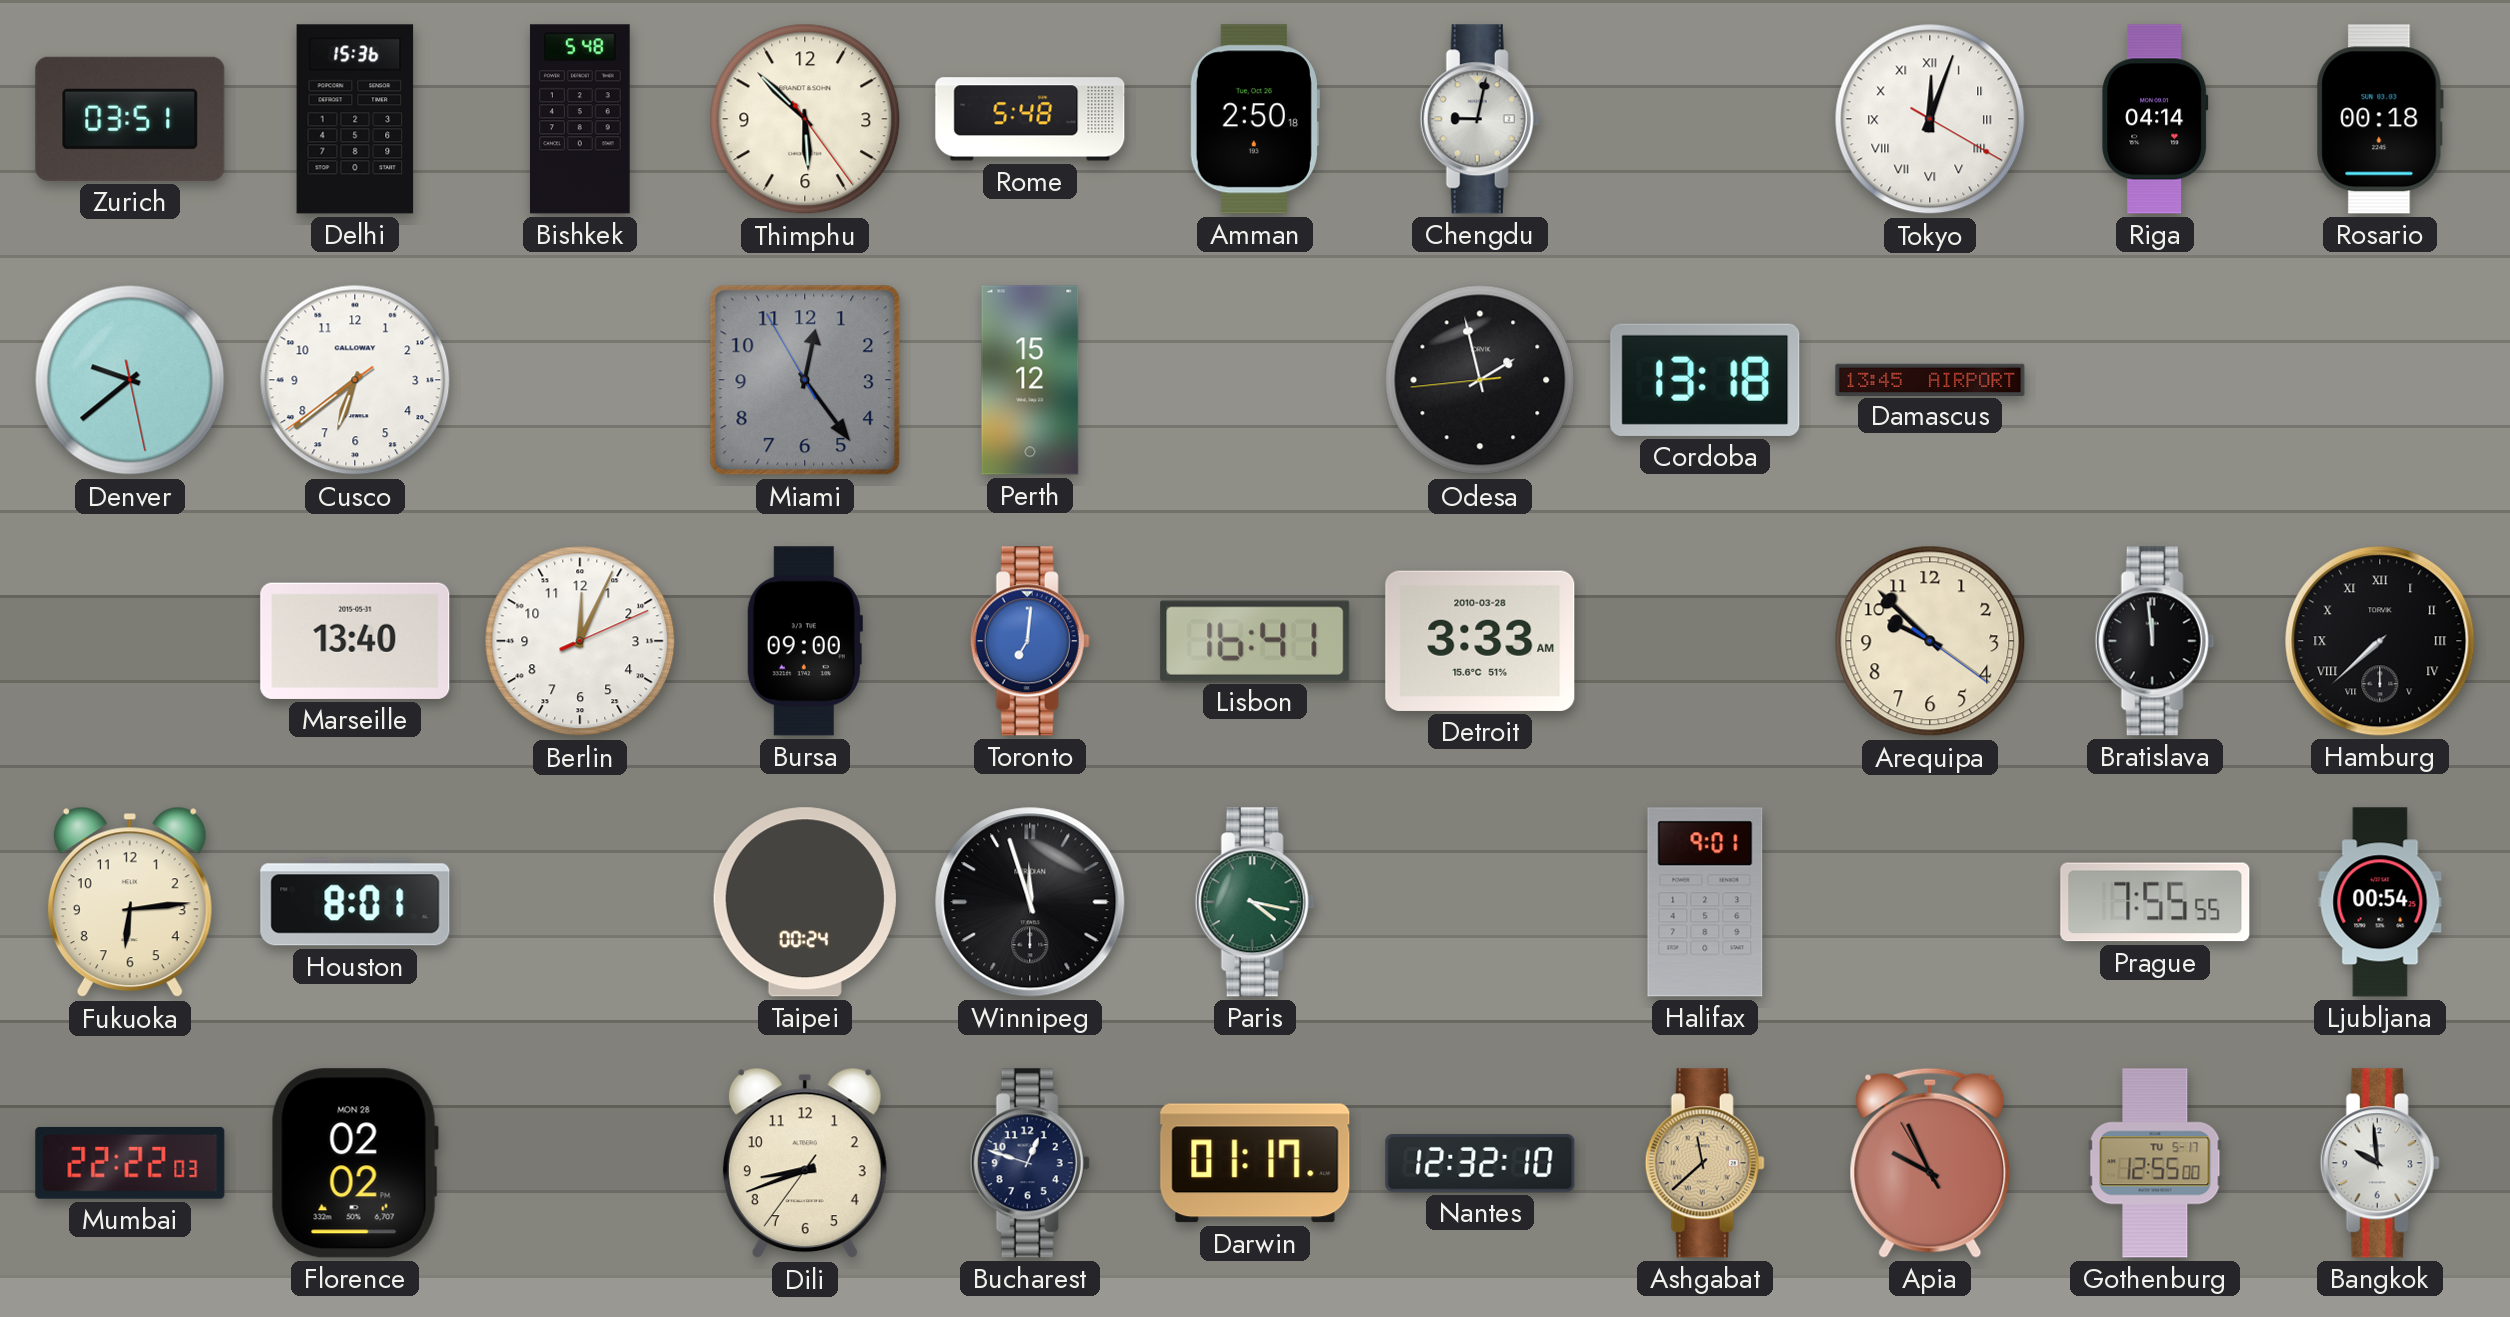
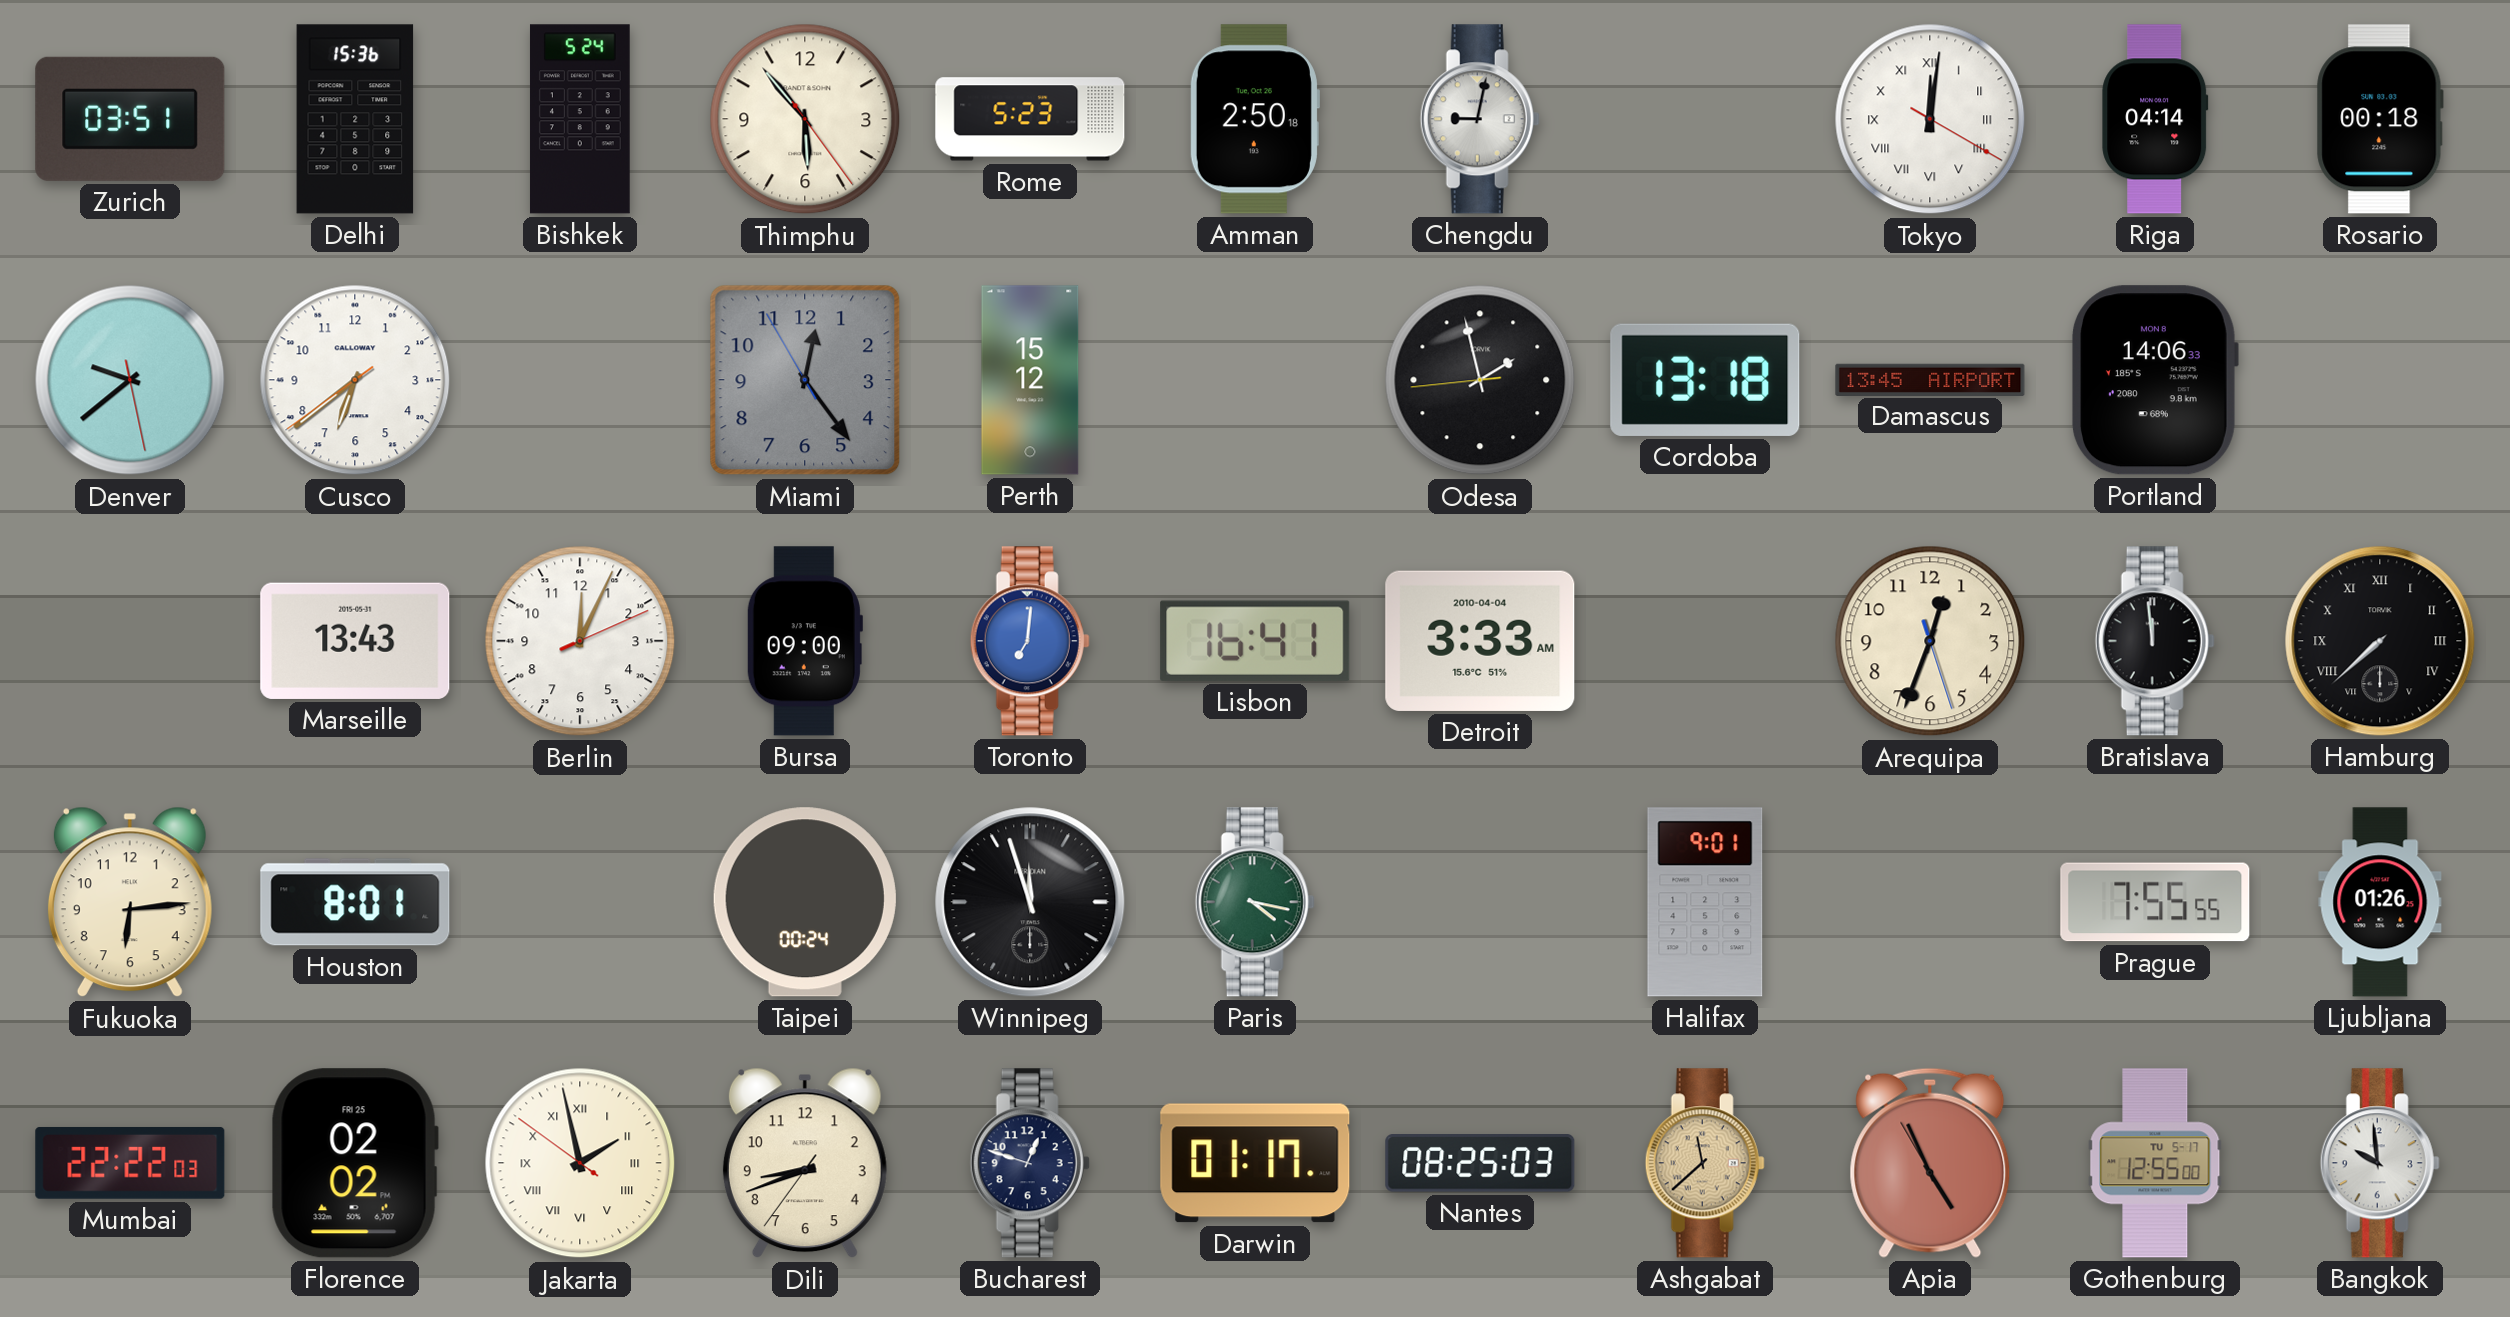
Bishkek: 5:48 -> 5:24 (580, 119)
Thimphu: 5:52 -> 5:53 (805, 119)
Rome: 5:48 -> 5:23 (1030, 119)
Tokyo: 12:03 -> 12:01 (1930, 119)
Portland: none -> 14:06 (2155, 380)
Marseille: 13:40 -> 13:43 (355, 641)
Detroit date: 2010-03-28 -> 2010-04-04 (1480, 641)
Arequipa: 9:52 -> 12:33 (1930, 641)
Ljubljana: 00:54 -> 01:26 (2380, 902)
Florence date: MON 28 -> FRI 25 (355, 1163)
Jakarta: none -> 1:57 (580, 1163)
Nantes: 12:32 -> 08:25 (1480, 1164)
Apia: 9:55 -> 4:55 (1930, 1163)
